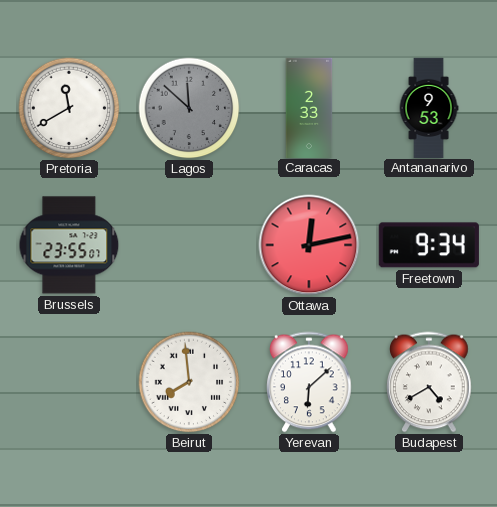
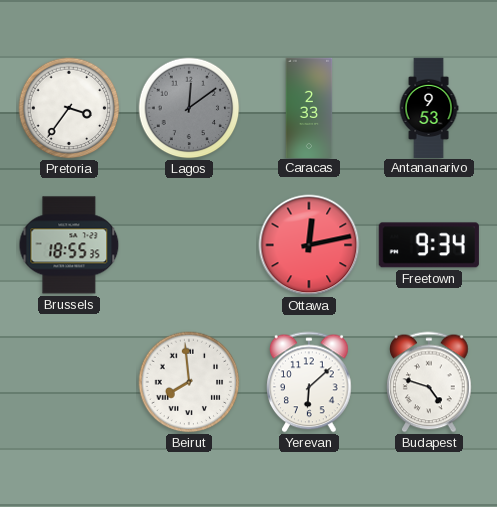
Pretoria: 11:40 -> 3:36 (69, 108)
Lagos: 11:52 -> 12:09 (189, 108)
Brussels: 23:55 -> 18:55 (69, 245)
Budapest: 4:40 -> 4:48 (429, 382)
